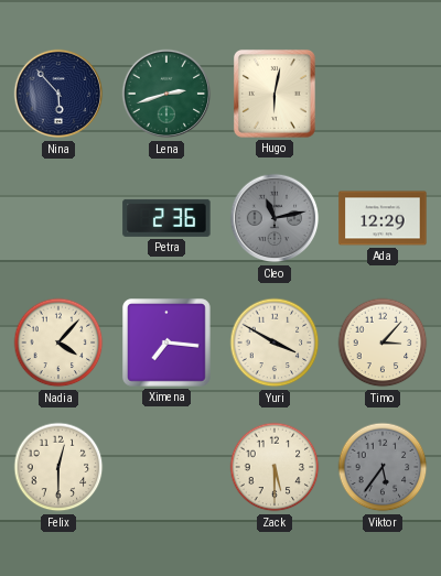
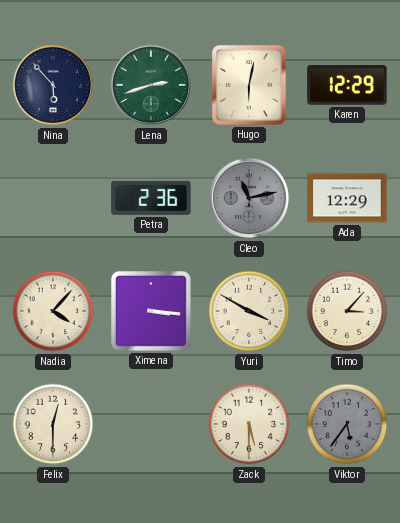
Karen: none -> 12:29 (347, 85)
Ximena: 7:16 -> 3:16 (152, 312)
